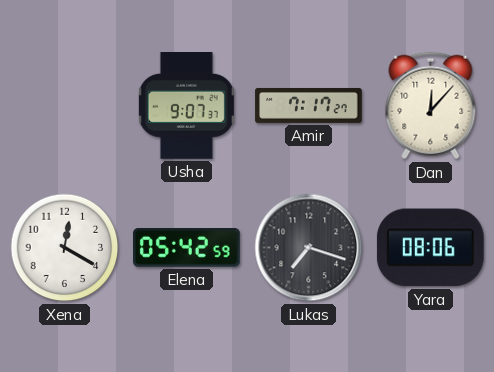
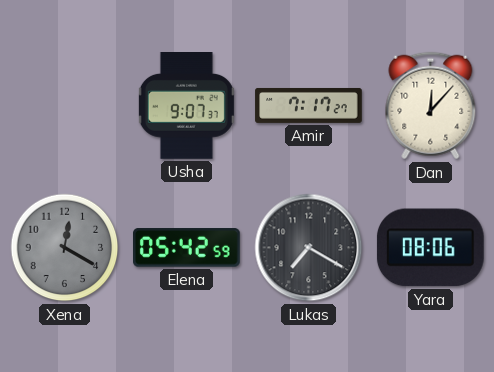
Xena dial: white -> grey (65, 248)
Lukas: 7:18 -> 7:20 (309, 248)
